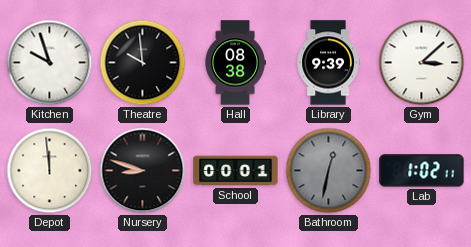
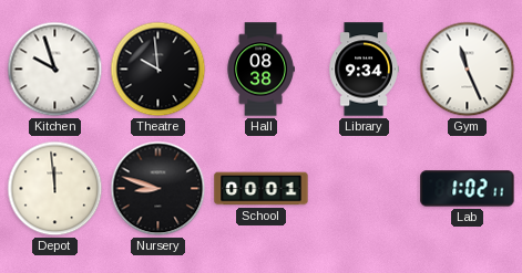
Library: 9:39 -> 9:34 (364, 70)
Gym: 3:08 -> 11:26 (468, 70)
Bathroom: 12:32 -> none (329, 171)
